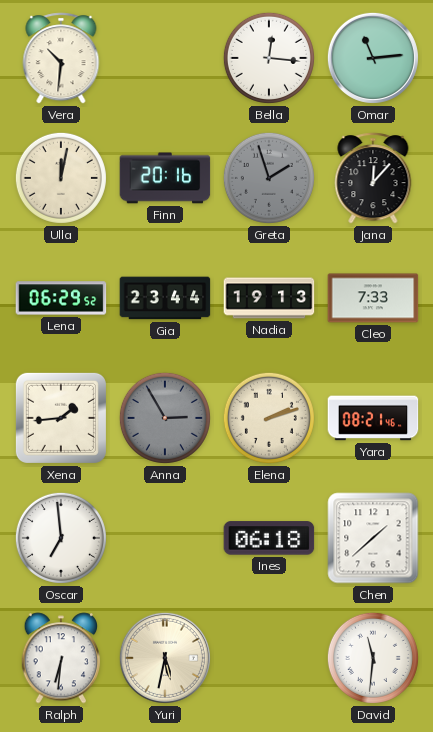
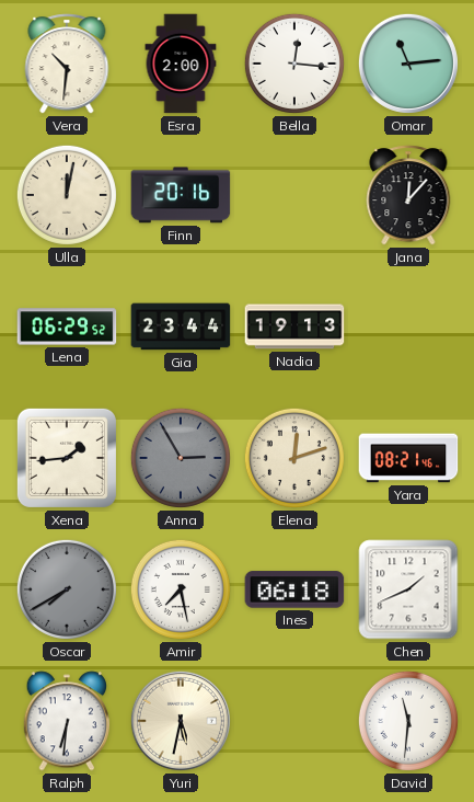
Esra: none -> 2:00 (181, 64)
Greta: 1:57 -> none (269, 178)
Cleo: 7:33 -> none (373, 298)
Elena: 2:12 -> 12:12 (294, 458)
Oscar: 6:59 -> 7:40 (67, 589)
Oscar dial: white -> grey (67, 589)
Amir: none -> 7:28 (181, 589)
Chen: 1:38 -> 1:41 (408, 589)
